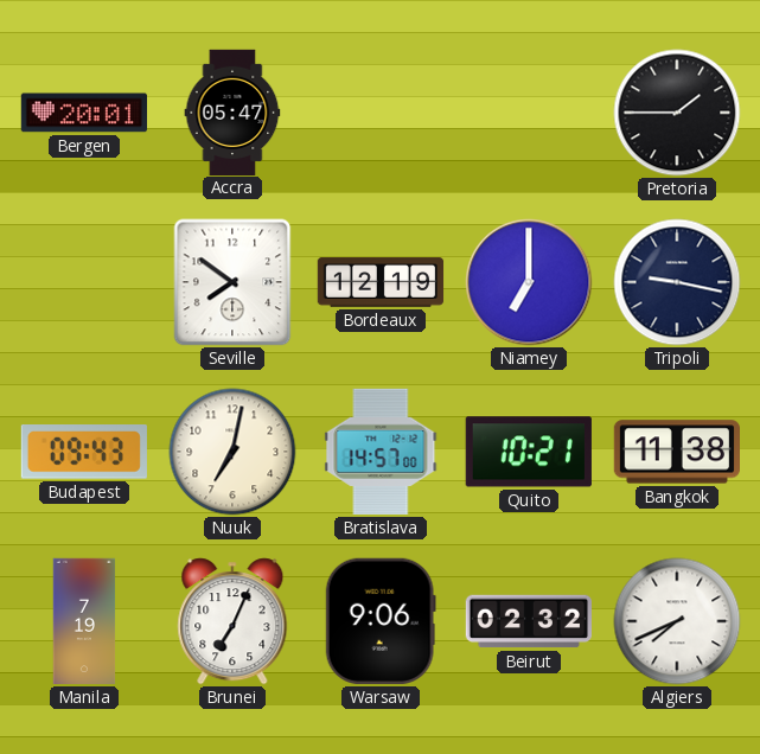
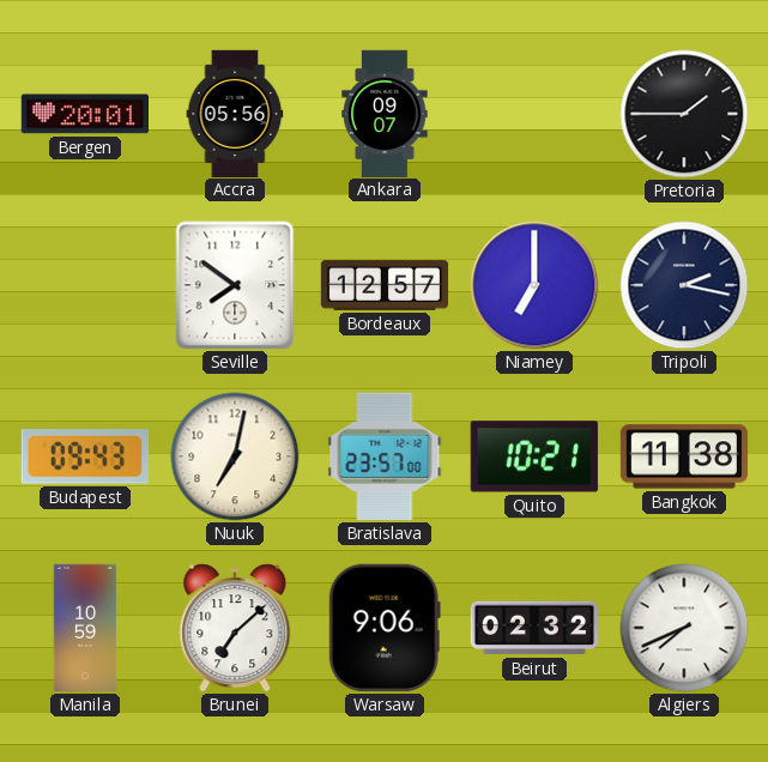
Accra: 05:47 -> 05:56 (235, 113)
Ankara: none -> 09:07 (385, 113)
Bordeaux: 12:19 -> 12:57 (385, 285)
Tripoli: 9:17 -> 2:17 (684, 285)
Bratislava: 14:57 -> 23:57 (385, 456)
Manila: 7:19 -> 10:59 (85, 628)
Brunei: 7:04 -> 7:08 (235, 628)
